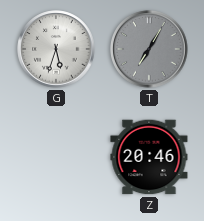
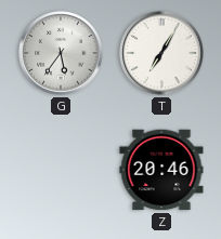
G: 5:33 -> 5:36 (61, 53)
T dial: grey -> white (161, 53)
